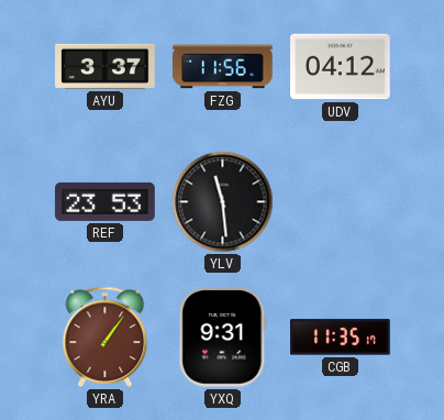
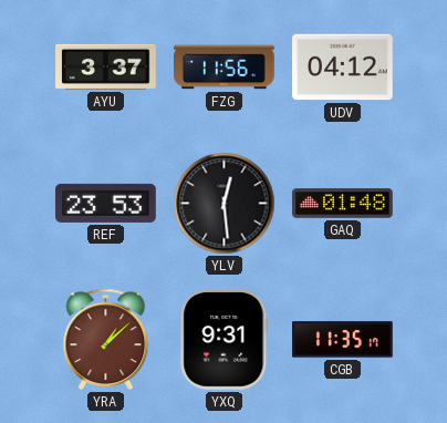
YLV: 11:29 -> 12:29 (225, 204)
GAQ: none -> 01:48 (343, 204)
YRA: 1:06 -> 1:08 (106, 339)
